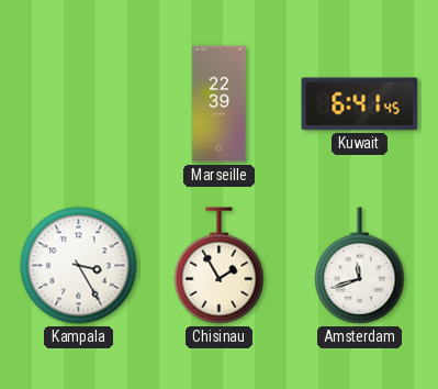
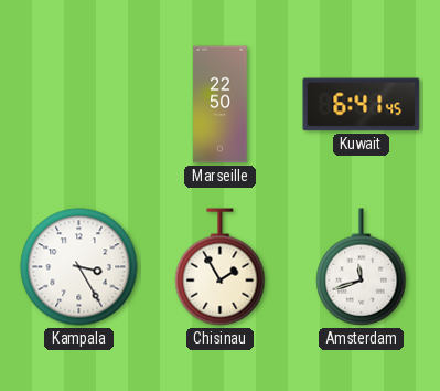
Marseille: 22:39 -> 22:50 (221, 105)
